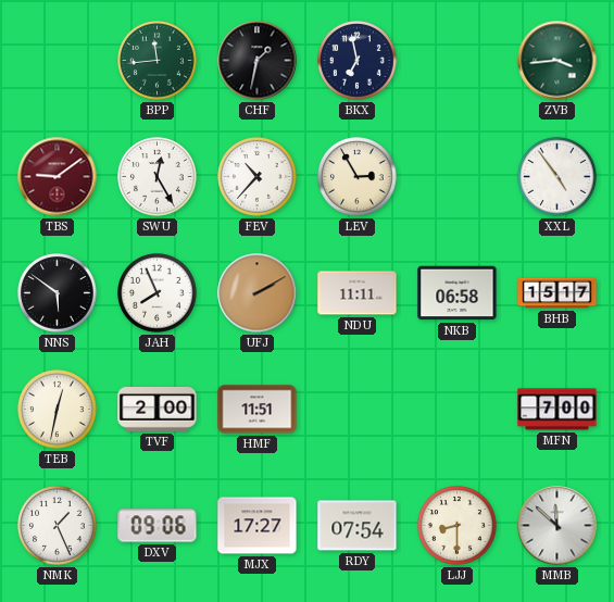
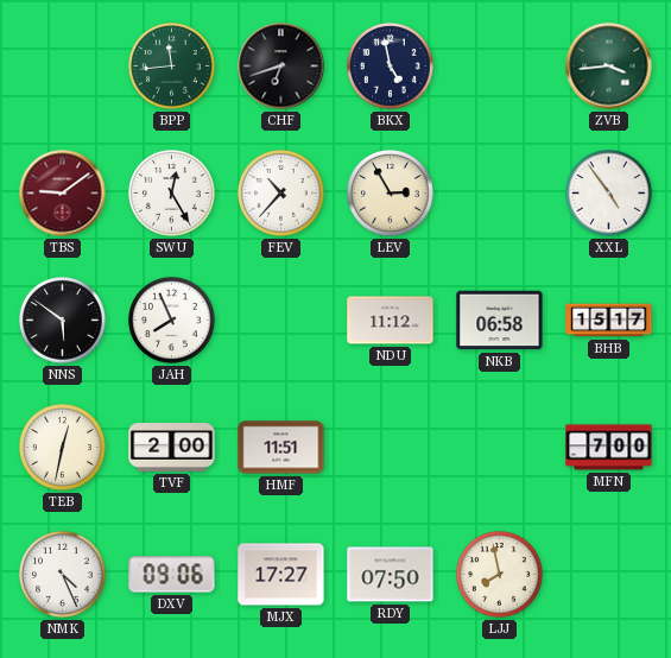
CHF: 1:32 -> 6:42 (281, 67)
BKX: 6:58 -> 4:58 (391, 67)
UFJ: 2:10 -> none (258, 293)
NDU: 11:11 -> 11:12 (391, 321)
NMK: 1:26 -> 4:26 (63, 575)
RDY: 07:54 -> 07:50 (391, 575)
LJJ: 8:30 -> 7:58 (500, 575)
MMB: 11:52 -> none (557, 526)
